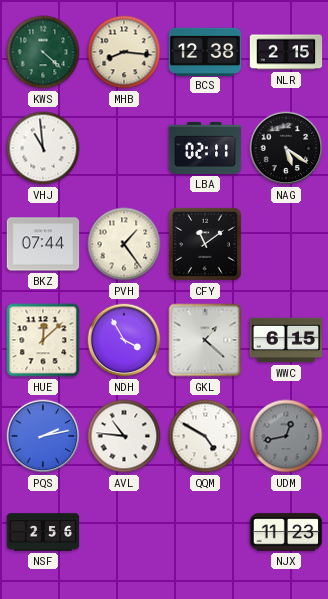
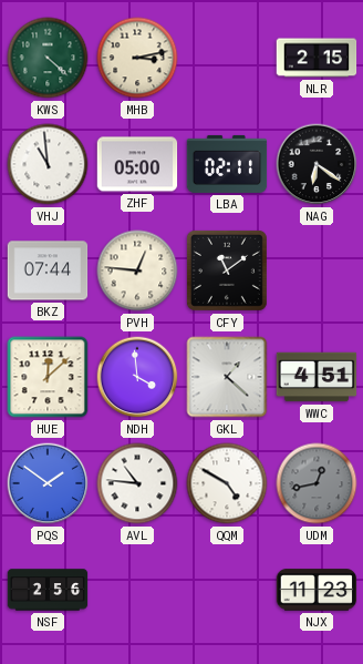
MHB: 8:16 -> 3:13 (137, 58)
BCS: 12:38 -> none (205, 51)
ZHF: none -> 05:00 (137, 164)
NAG: 5:21 -> 6:21 (317, 164)
PVH: 1:24 -> 12:46 (137, 270)
NDH: 3:55 -> 3:59 (137, 377)
WWC: 6:15 -> 4:51 (317, 377)
PQS: 2:13 -> 1:51 (48, 483)
